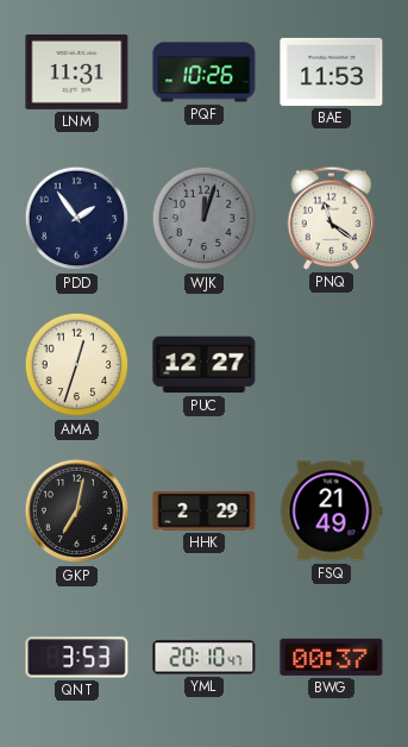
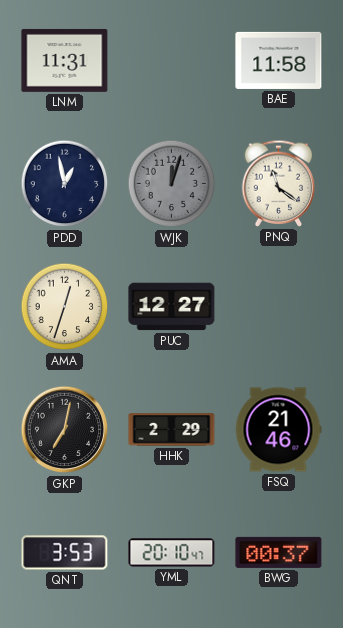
PQF: 10:26 -> none (205, 73)
BAE: 11:53 -> 11:58 (279, 60)
PDD: 1:54 -> 12:58 (65, 184)
FSQ: 21:49 -> 21:46 (278, 430)
